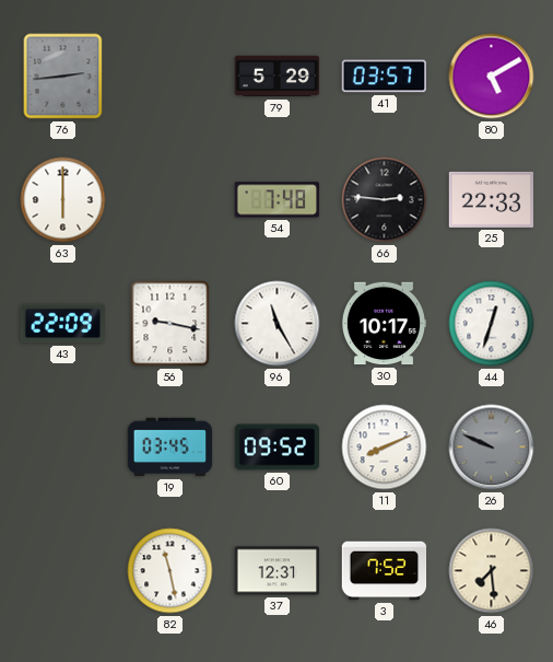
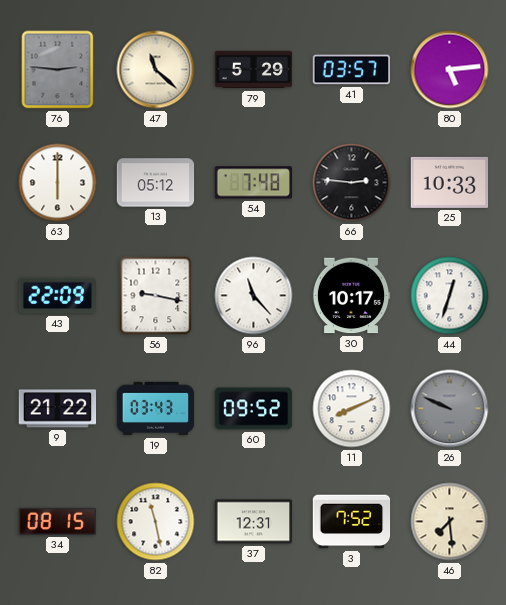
76: 2:44 -> 2:46 (58, 70)
47: none -> 11:22 (156, 70)
80: 5:10 -> 5:14 (450, 70)
13: none -> 05:12 (156, 183)
25: 22:33 -> 10:33 (450, 182)
96: 11:25 -> 11:23 (254, 296)
9: none -> 21:22 (58, 409)
19: 03:45 -> 03:43 (156, 409)
34: none -> 08:15 (58, 521)
